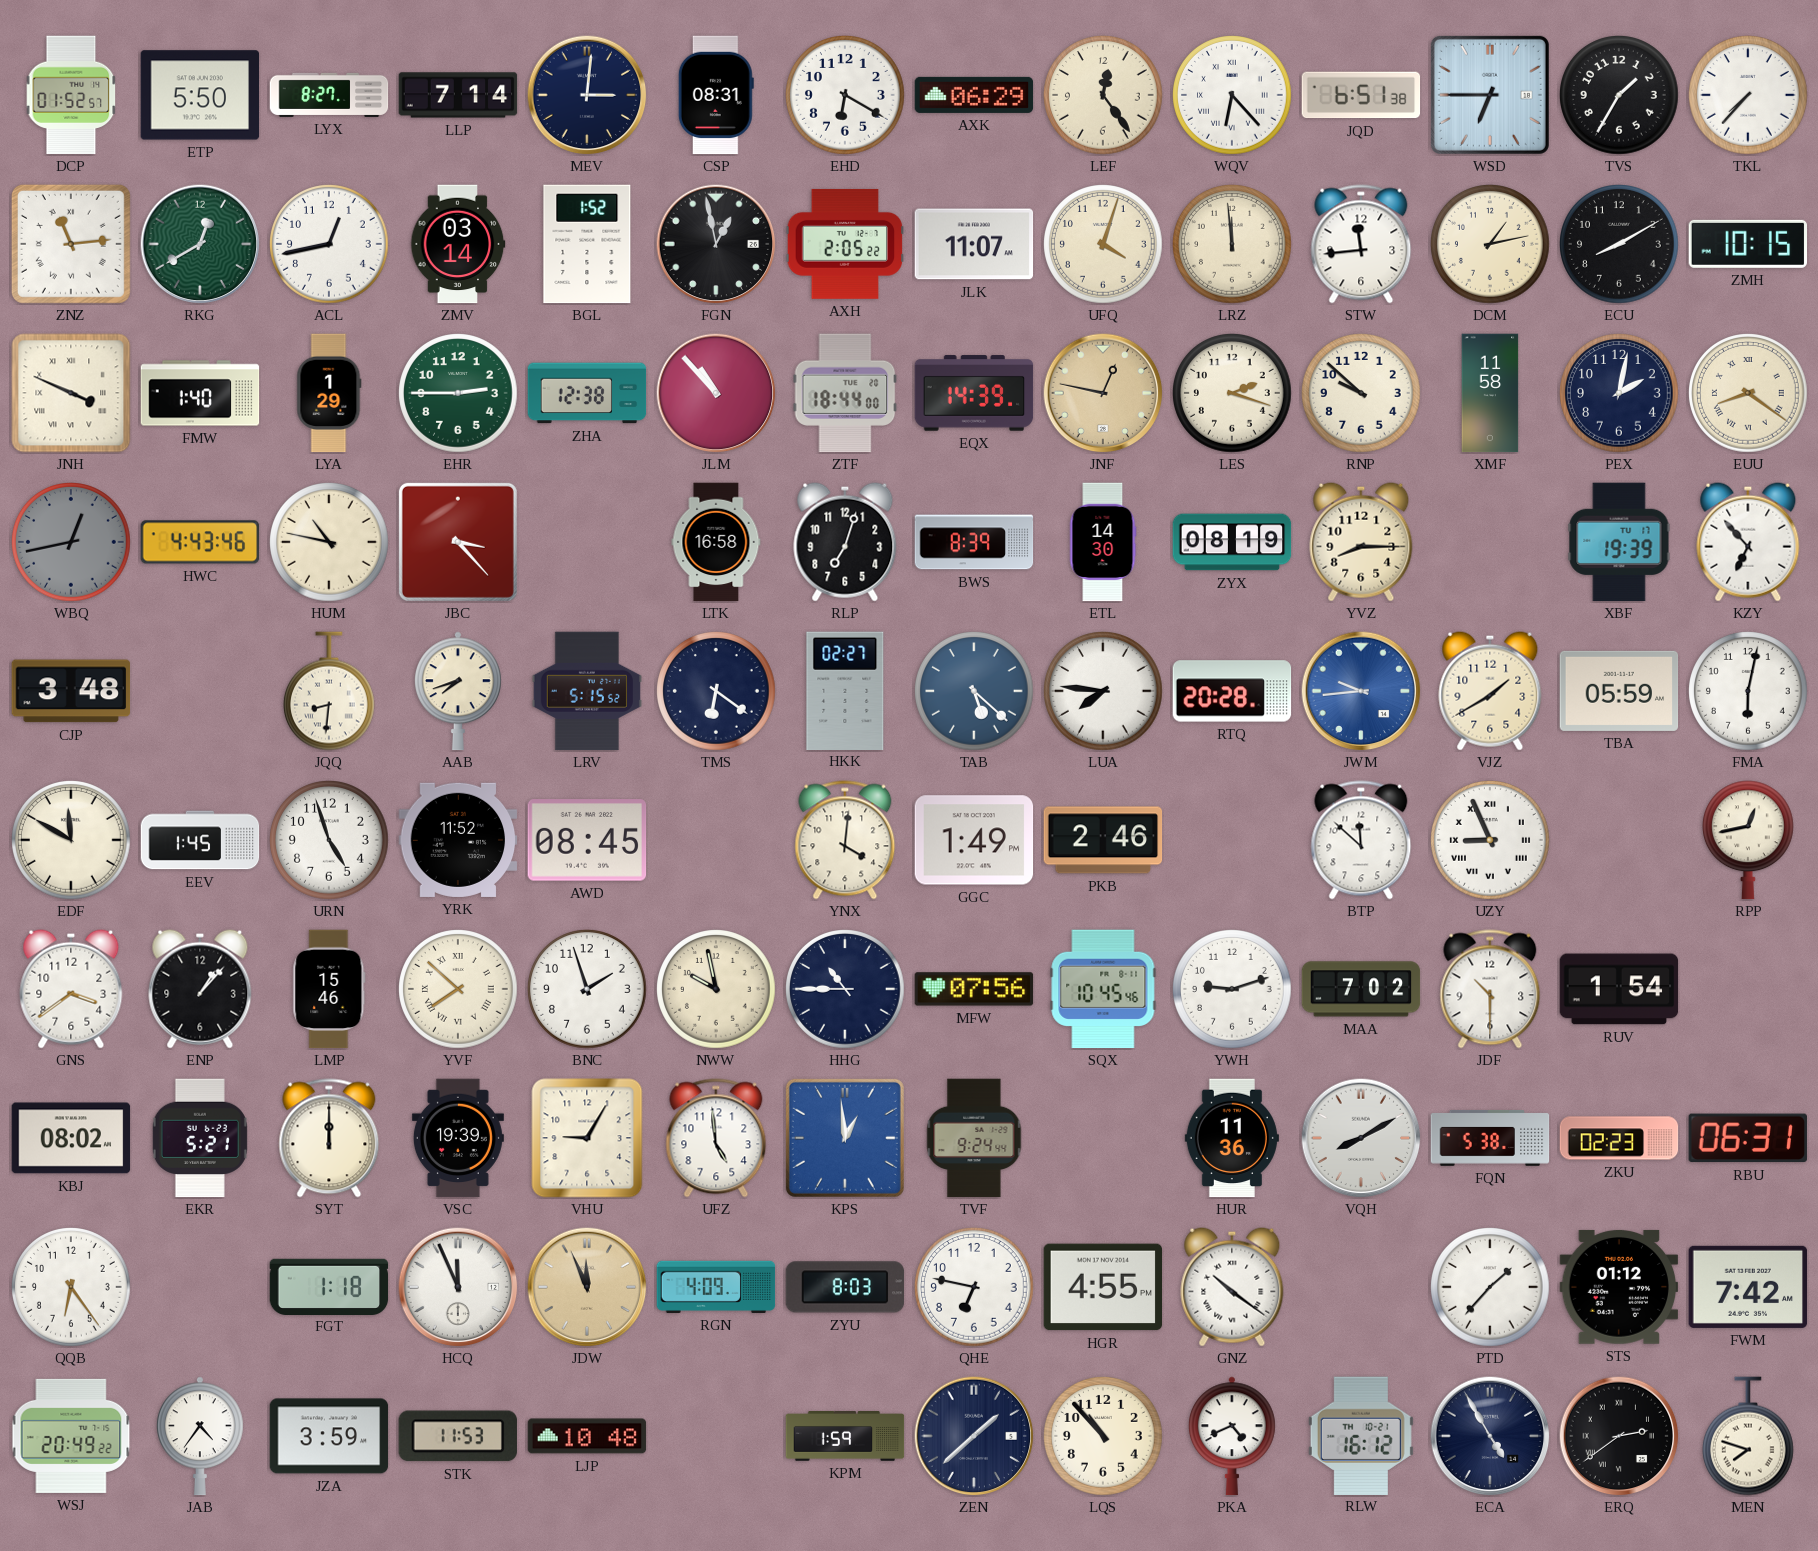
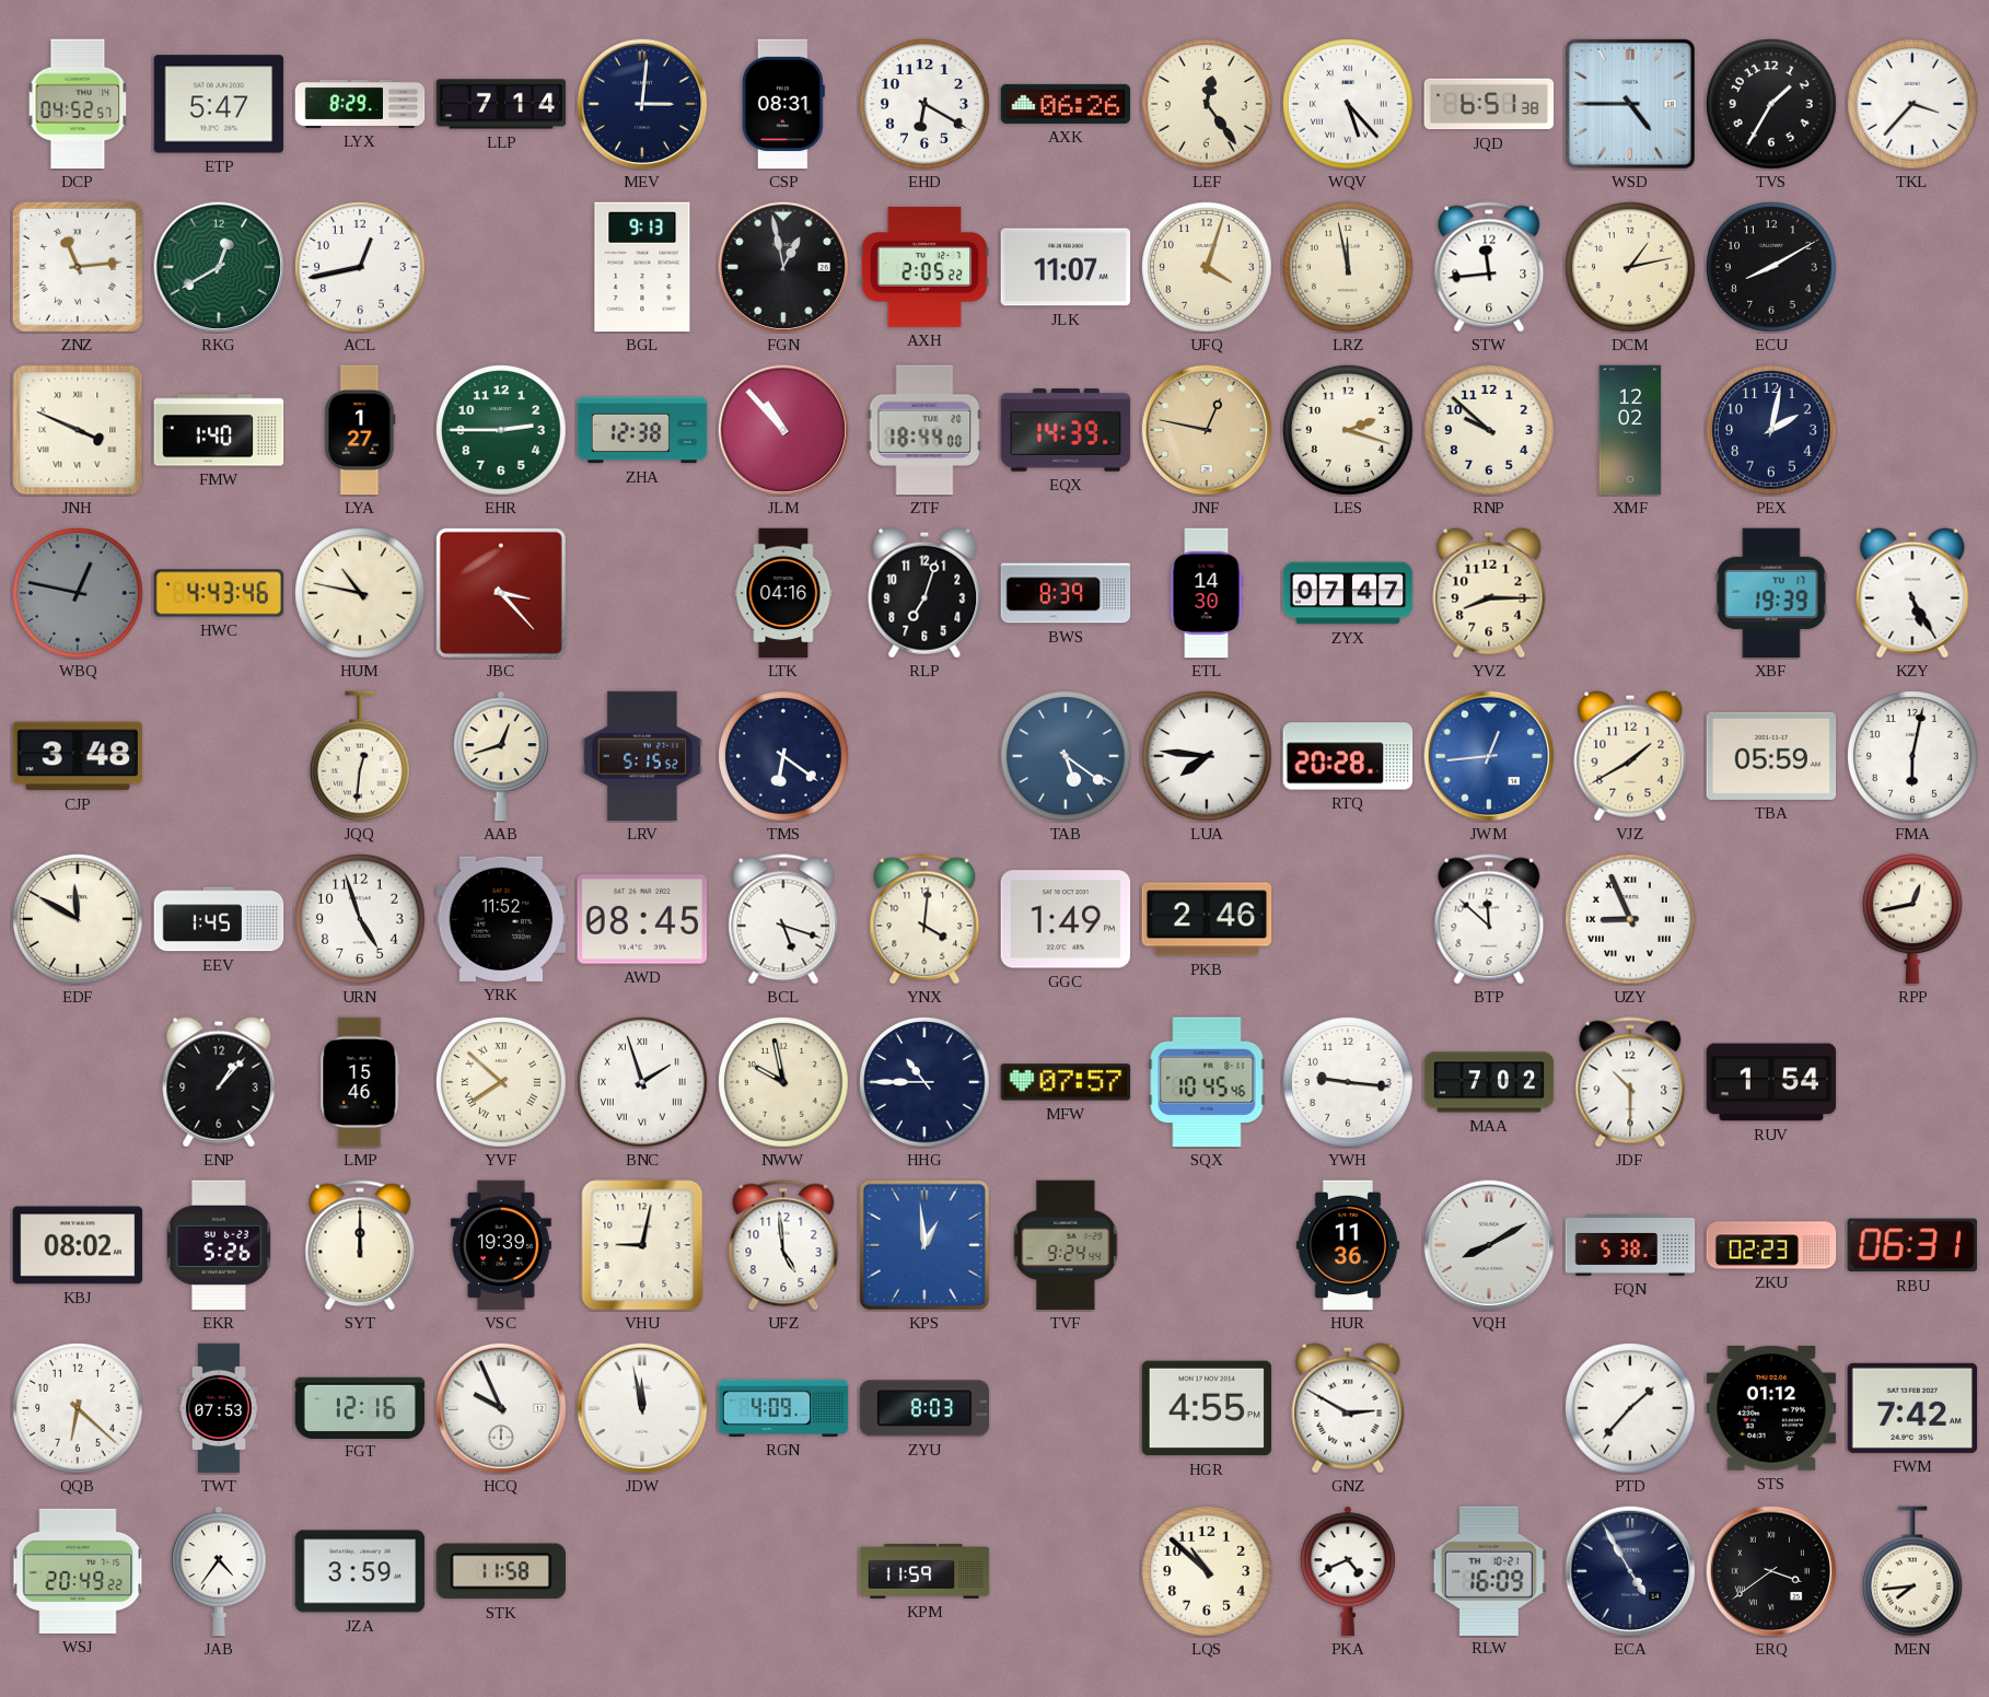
DCP: 01:52 -> 04:52 (78, 104)
ETP: 5:50 -> 5:47 (219, 104)
LYX: 8:27 -> 8:29 (360, 104)
AXK: 06:29 -> 06:26 (1066, 104)
WQV: 6:23 -> 5:23 (1349, 105)
WSD: 6:45 -> 4:45 (1630, 104)
TKL: 7:37 -> 3:37 (1914, 105)
ZMV: 03:14 -> none (458, 244)
BGL: 1:52 -> 9:13 (642, 267)
LRZ: 11:59 -> 11:58 (1349, 268)
ZMH: 10:15 -> none (1747, 244)
LYA: 1:29 -> 1:27 (360, 430)
XMF: 11:58 -> 12:02 (1630, 430)
EUU: 8:21 -> none (1749, 394)
WBQ: 12:43 -> 12:47 (79, 594)
LTK: 16:58 -> 04:16 (783, 593)
ZYX: 08:19 -> 07:47 (1348, 593)
KZY: 6:53 -> 5:25 (1912, 593)
JQQ: 8:31 -> 12:31 (360, 756)
AAB: 7:42 -> 12:42 (501, 756)
HKK: 02:27 -> none (845, 690)
TAB: 5:22 -> 5:21 (1067, 757)
JWM: 9:44 -> 12:44 (1489, 756)
BCL: none -> 5:18 (783, 919)
GNS: 3:39 -> none (71, 989)
BNC numerals: Arabic -> Roman (643, 1083)
MFW: 07:56 -> 07:57 (1066, 1082)
YWH: 9:12 -> 9:16 (1349, 1083)
EKR: 5:21 -> 5:26 (219, 1245)
VHU: 9:05 -> 9:02 (642, 1245)
QQB: 6:24 -> 6:22 (79, 1409)
TWT: none -> 07:53 (219, 1408)
FGT: 1:18 -> 12:16 (360, 1407)
HCQ: 11:56 -> 9:56 (501, 1408)
JDW: 11:56 -> 11:58 (642, 1408)
JDW dial: champagne -> white (642, 1408)
QHE: 6:47 -> none (975, 1288)
GNZ: 10:21 -> 2:50 (1348, 1408)
STK: 11:53 -> 11:58 (501, 1571)
LJP: 10:48 -> none (587, 1436)
KPM: 1:59 -> 11:59 (924, 1571)
ZEN: 1:38 -> none (974, 1436)
LQS: 10:53 -> 10:52 (1208, 1572)
RLW: 16:12 -> 16:09 (1489, 1570)
ERQ: 2:39 -> 3:39 (1771, 1571)
MEN: 7:48 -> 7:44 (1912, 1571)
